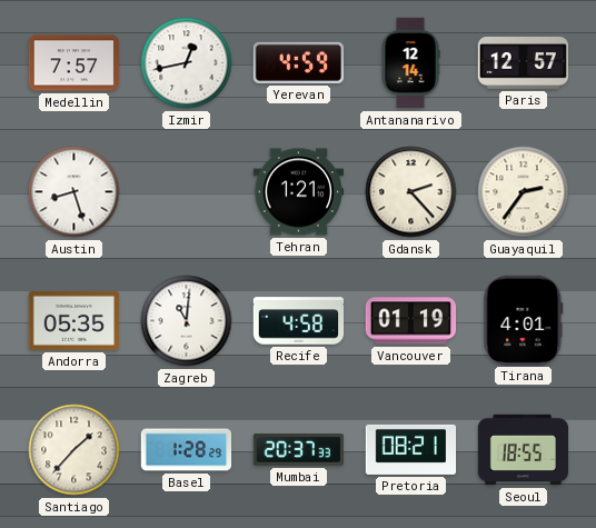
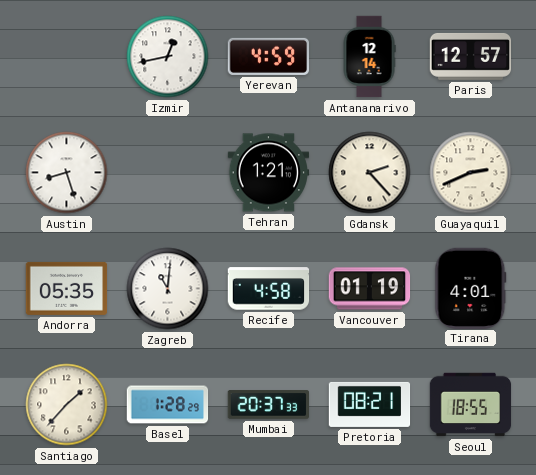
Medellin: 7:57 -> none (74, 63)
Guayaquil: 2:36 -> 2:41 (471, 173)
